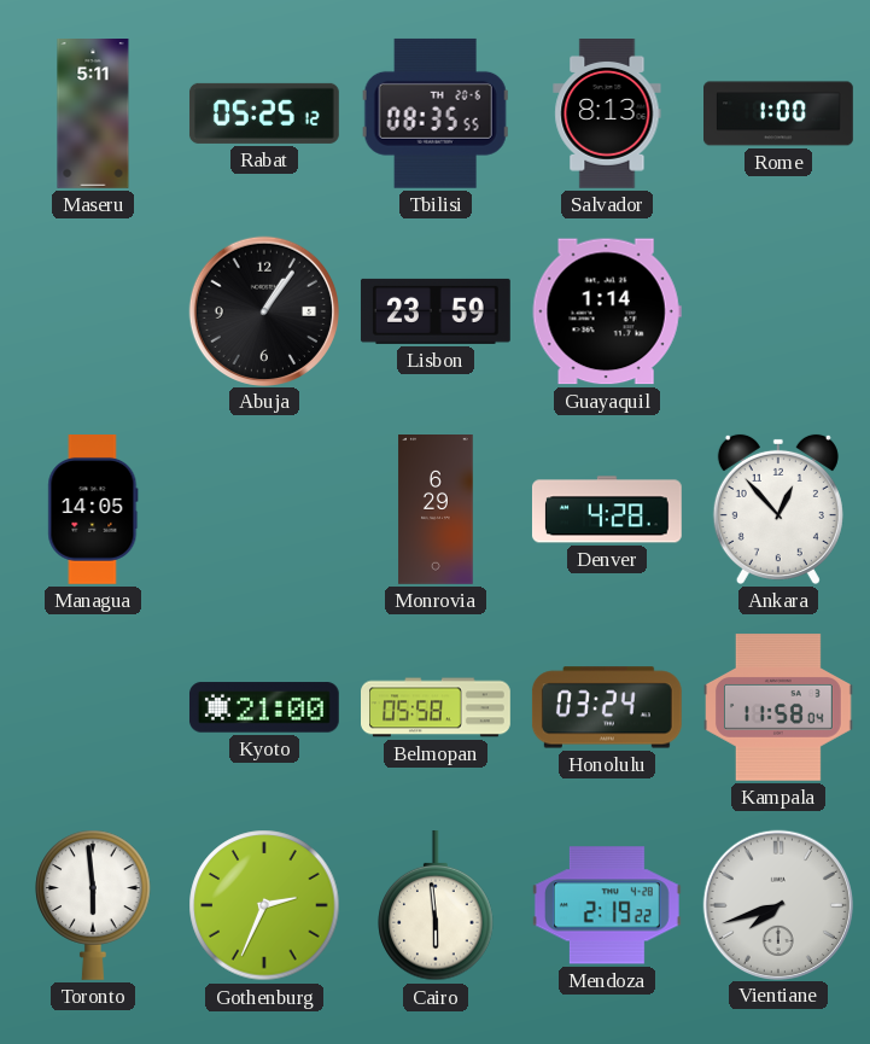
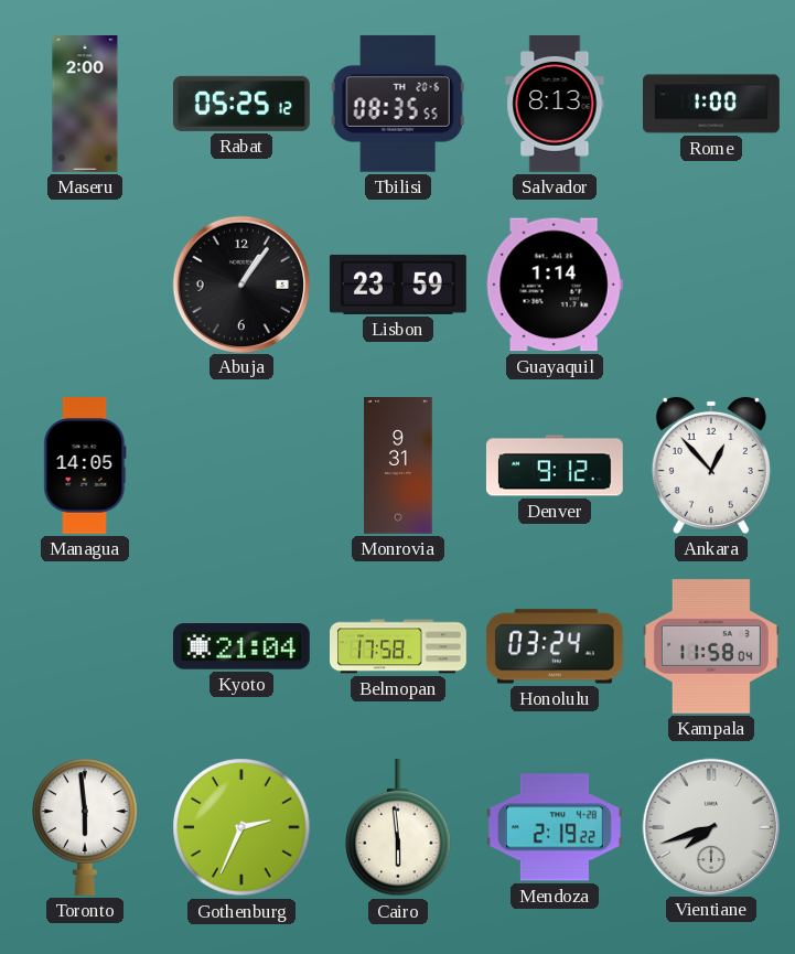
Maseru: 5:11 -> 2:00 (85, 105)
Monrovia: 6:29 -> 9:31 (398, 467)
Denver: 4:28 -> 9:12 (555, 465)
Kyoto: 21:00 -> 21:04 (241, 646)
Belmopan: 05:58 -> 17:58 (398, 646)
